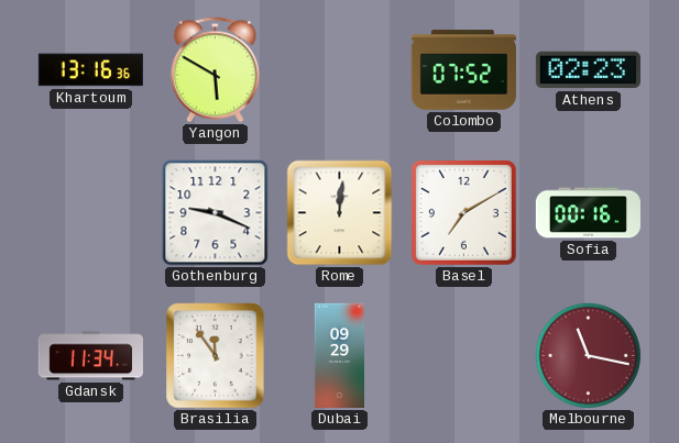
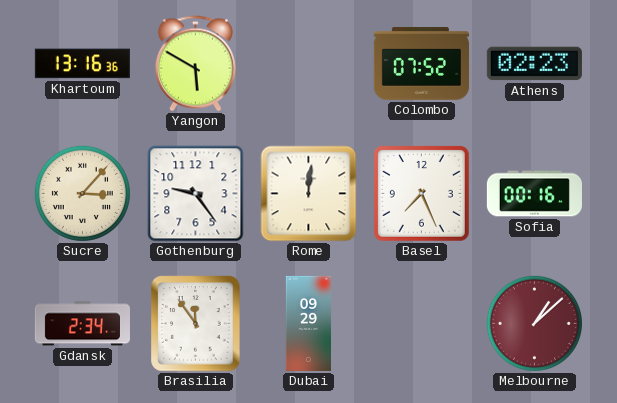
Sucre: none -> 3:07 (82, 193)
Gothenburg: 9:19 -> 9:24 (196, 194)
Basel: 7:10 -> 7:26 (421, 193)
Gdansk: 11:34 -> 2:34 (82, 324)
Melbourne: 11:17 -> 1:08 (534, 323)
